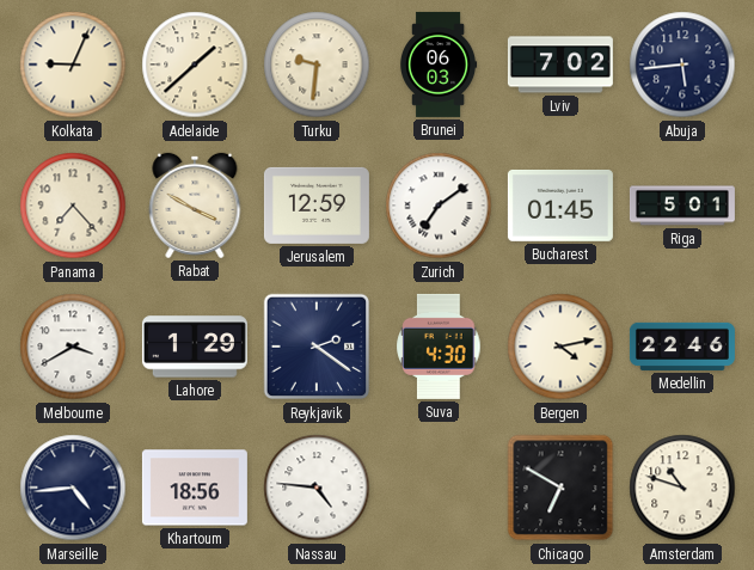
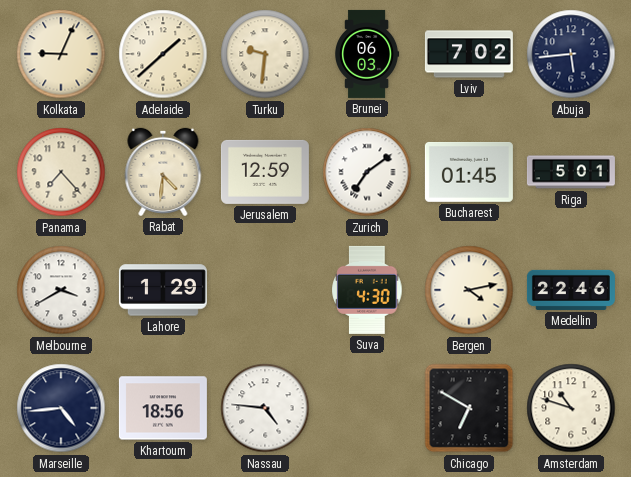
Rabat: 3:50 -> 4:31 (163, 172)
Reykjavik: 2:21 -> none (317, 347)
